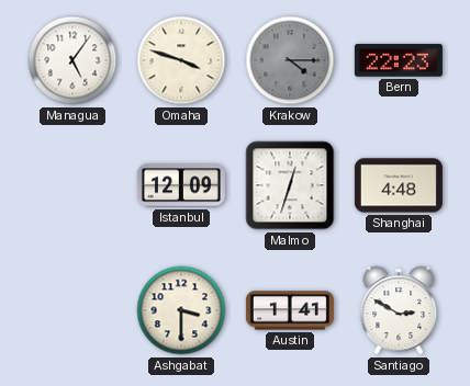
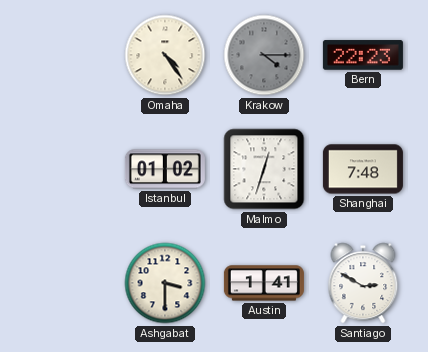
Managua: 5:06 -> none (72, 60)
Omaha: 3:48 -> 4:24 (165, 55)
Istanbul: 12:09 -> 01:02 (165, 169)
Shanghai: 4:48 -> 7:48 (363, 169)
